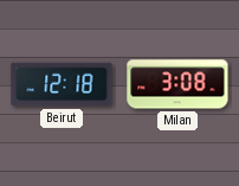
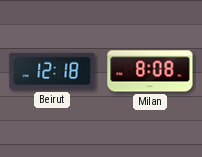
Milan: 3:08 -> 8:08 (150, 71)
